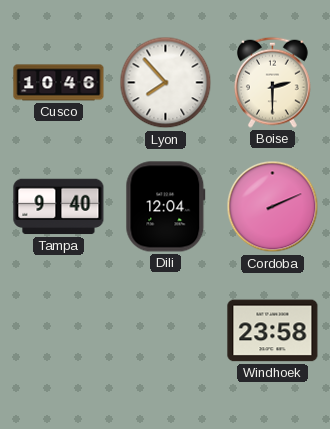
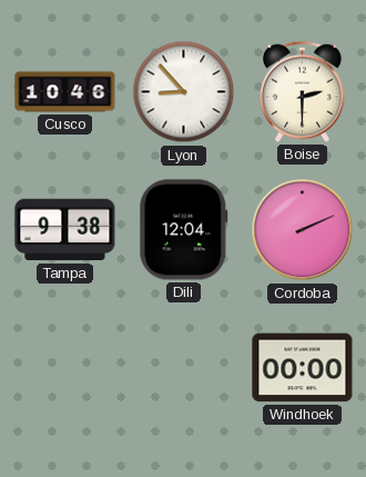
Lyon: 7:53 -> 8:53 (184, 92)
Tampa: 9:40 -> 9:38 (65, 230)
Windhoek: 23:58 -> 00:00 (303, 368)
